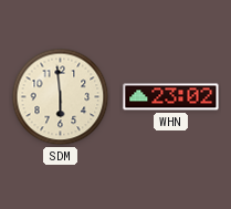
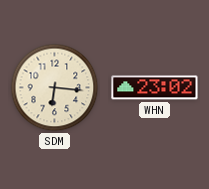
SDM: 5:59 -> 6:16 (55, 88)
